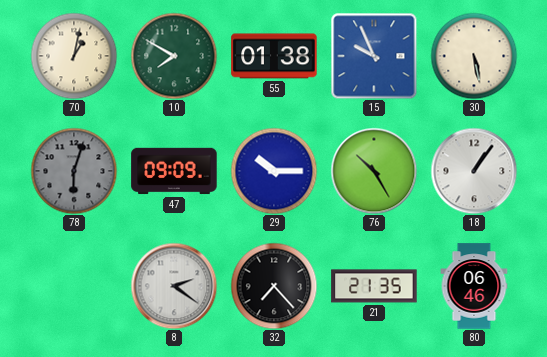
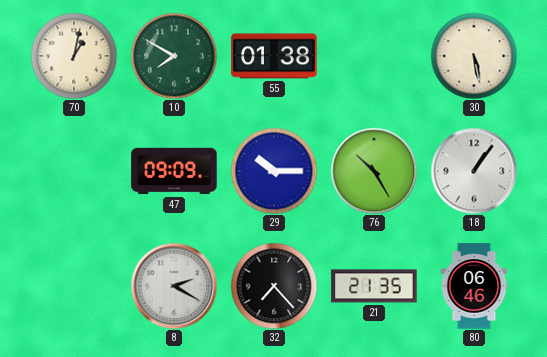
15: 9:56 -> none (374, 56)
78: 6:03 -> none (74, 171)
8: 2:21 -> 2:20 (174, 286)
